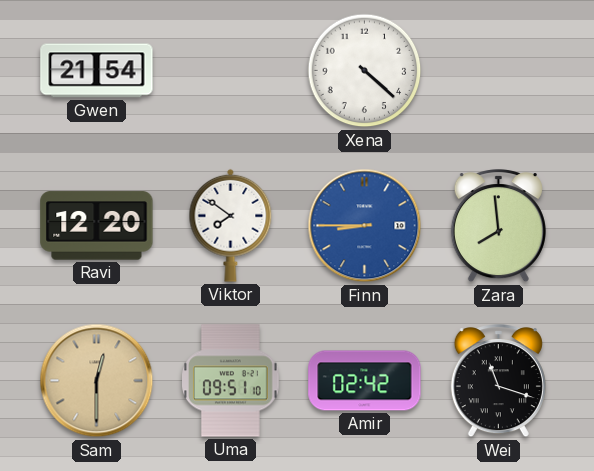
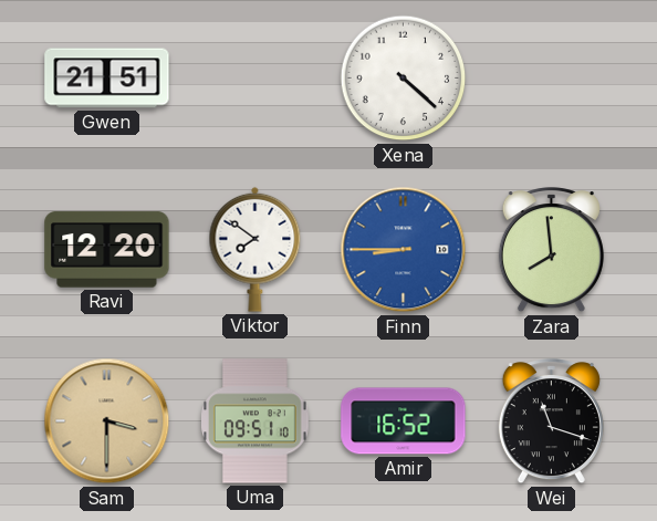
Gwen: 21:54 -> 21:51 (107, 79)
Sam: 12:30 -> 3:30 (107, 421)
Amir: 02:42 -> 16:52 (404, 421)
